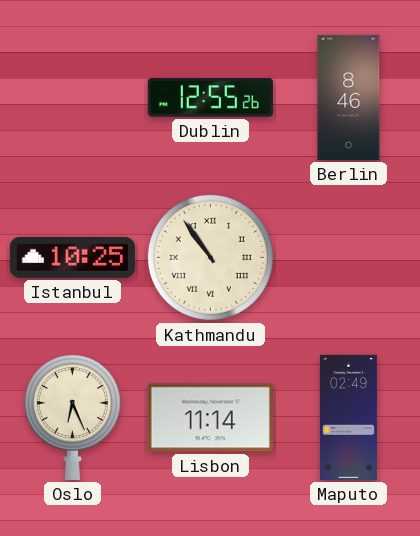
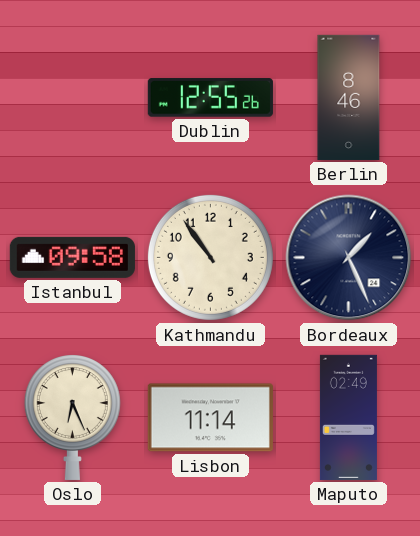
Istanbul: 10:25 -> 09:58 (72, 257)
Kathmandu numerals: Roman -> Arabic (210, 257)
Bordeaux: none -> 1:26 (349, 258)
